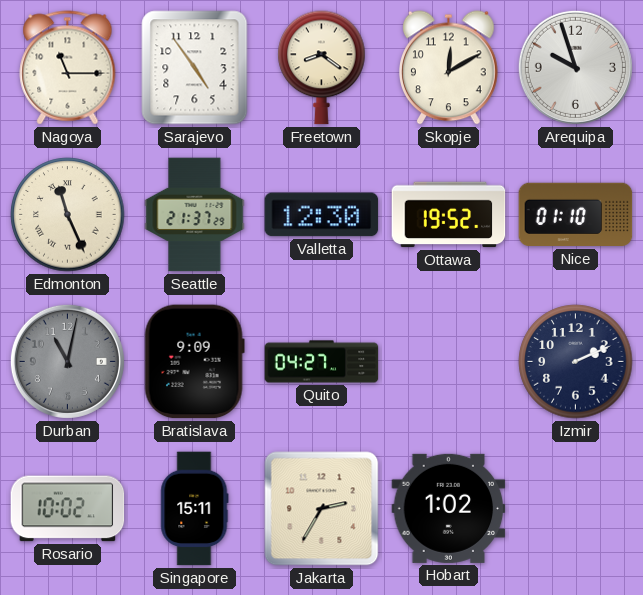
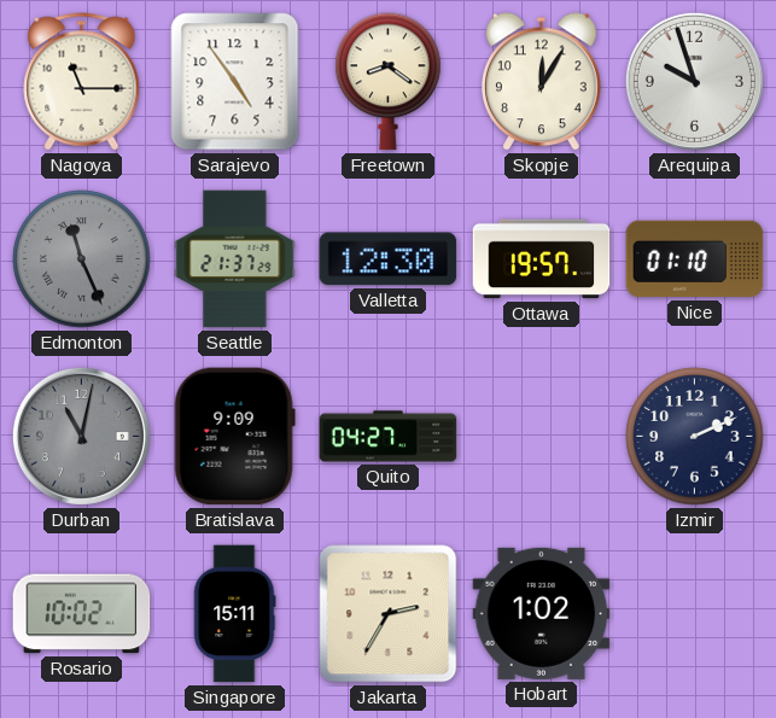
Skopje: 12:10 -> 12:05 (542, 82)
Edmonton dial: cream -> grey (82, 259)
Ottawa: 19:52 -> 19:57 (542, 259)
